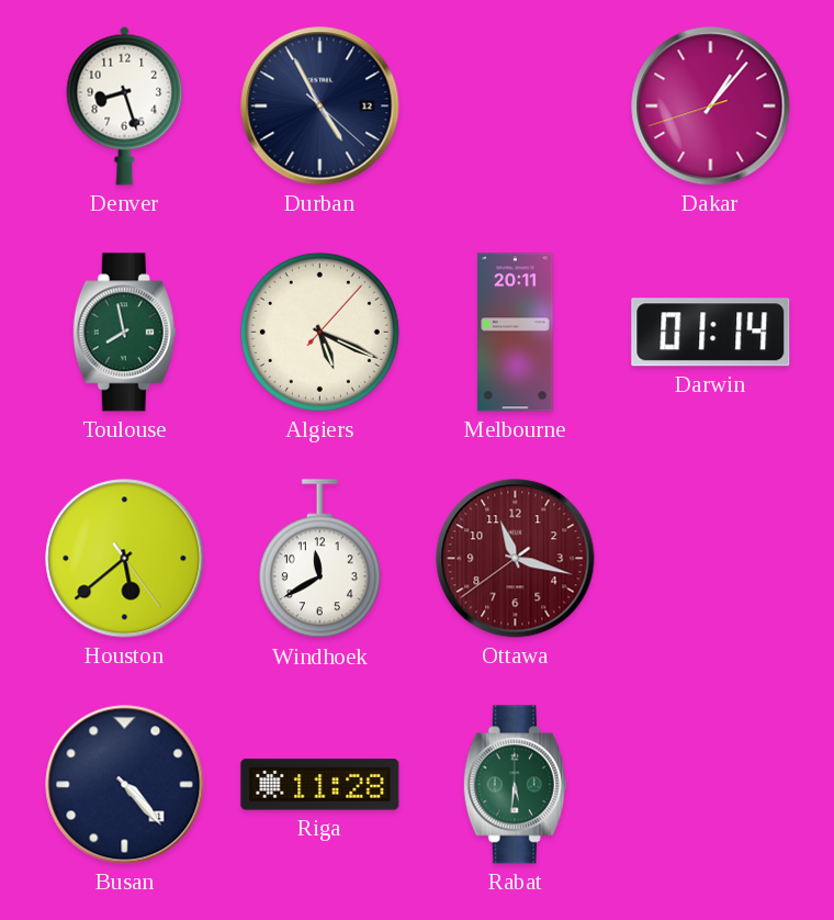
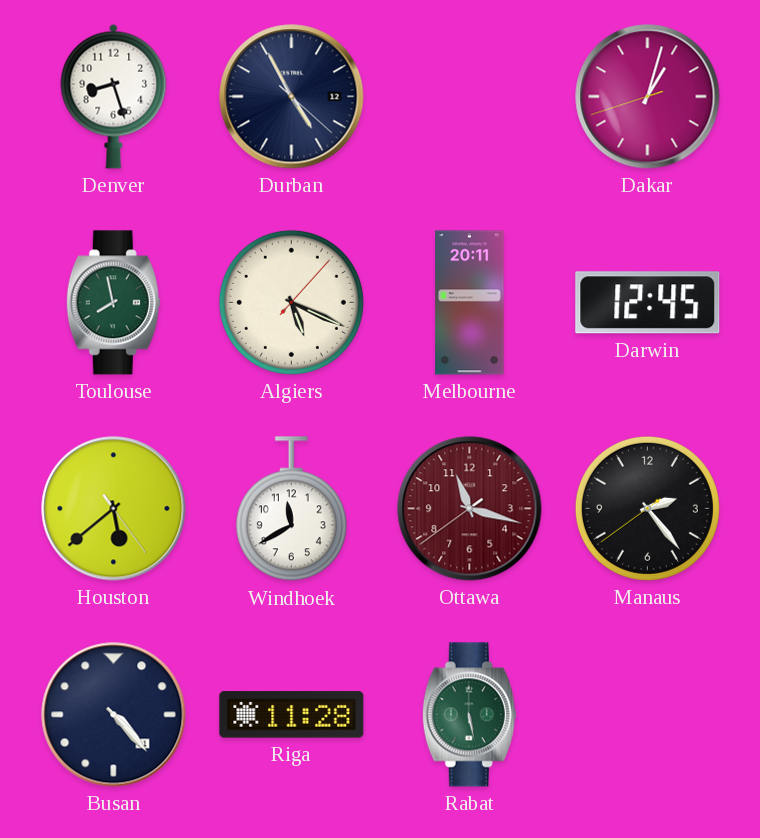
Dakar: 1:06 -> 1:02 (648, 97)
Darwin: 01:14 -> 12:45 (648, 303)
Manaus: none -> 2:23 (647, 508)
Rabat: 5:31 -> 5:28 (469, 715)
